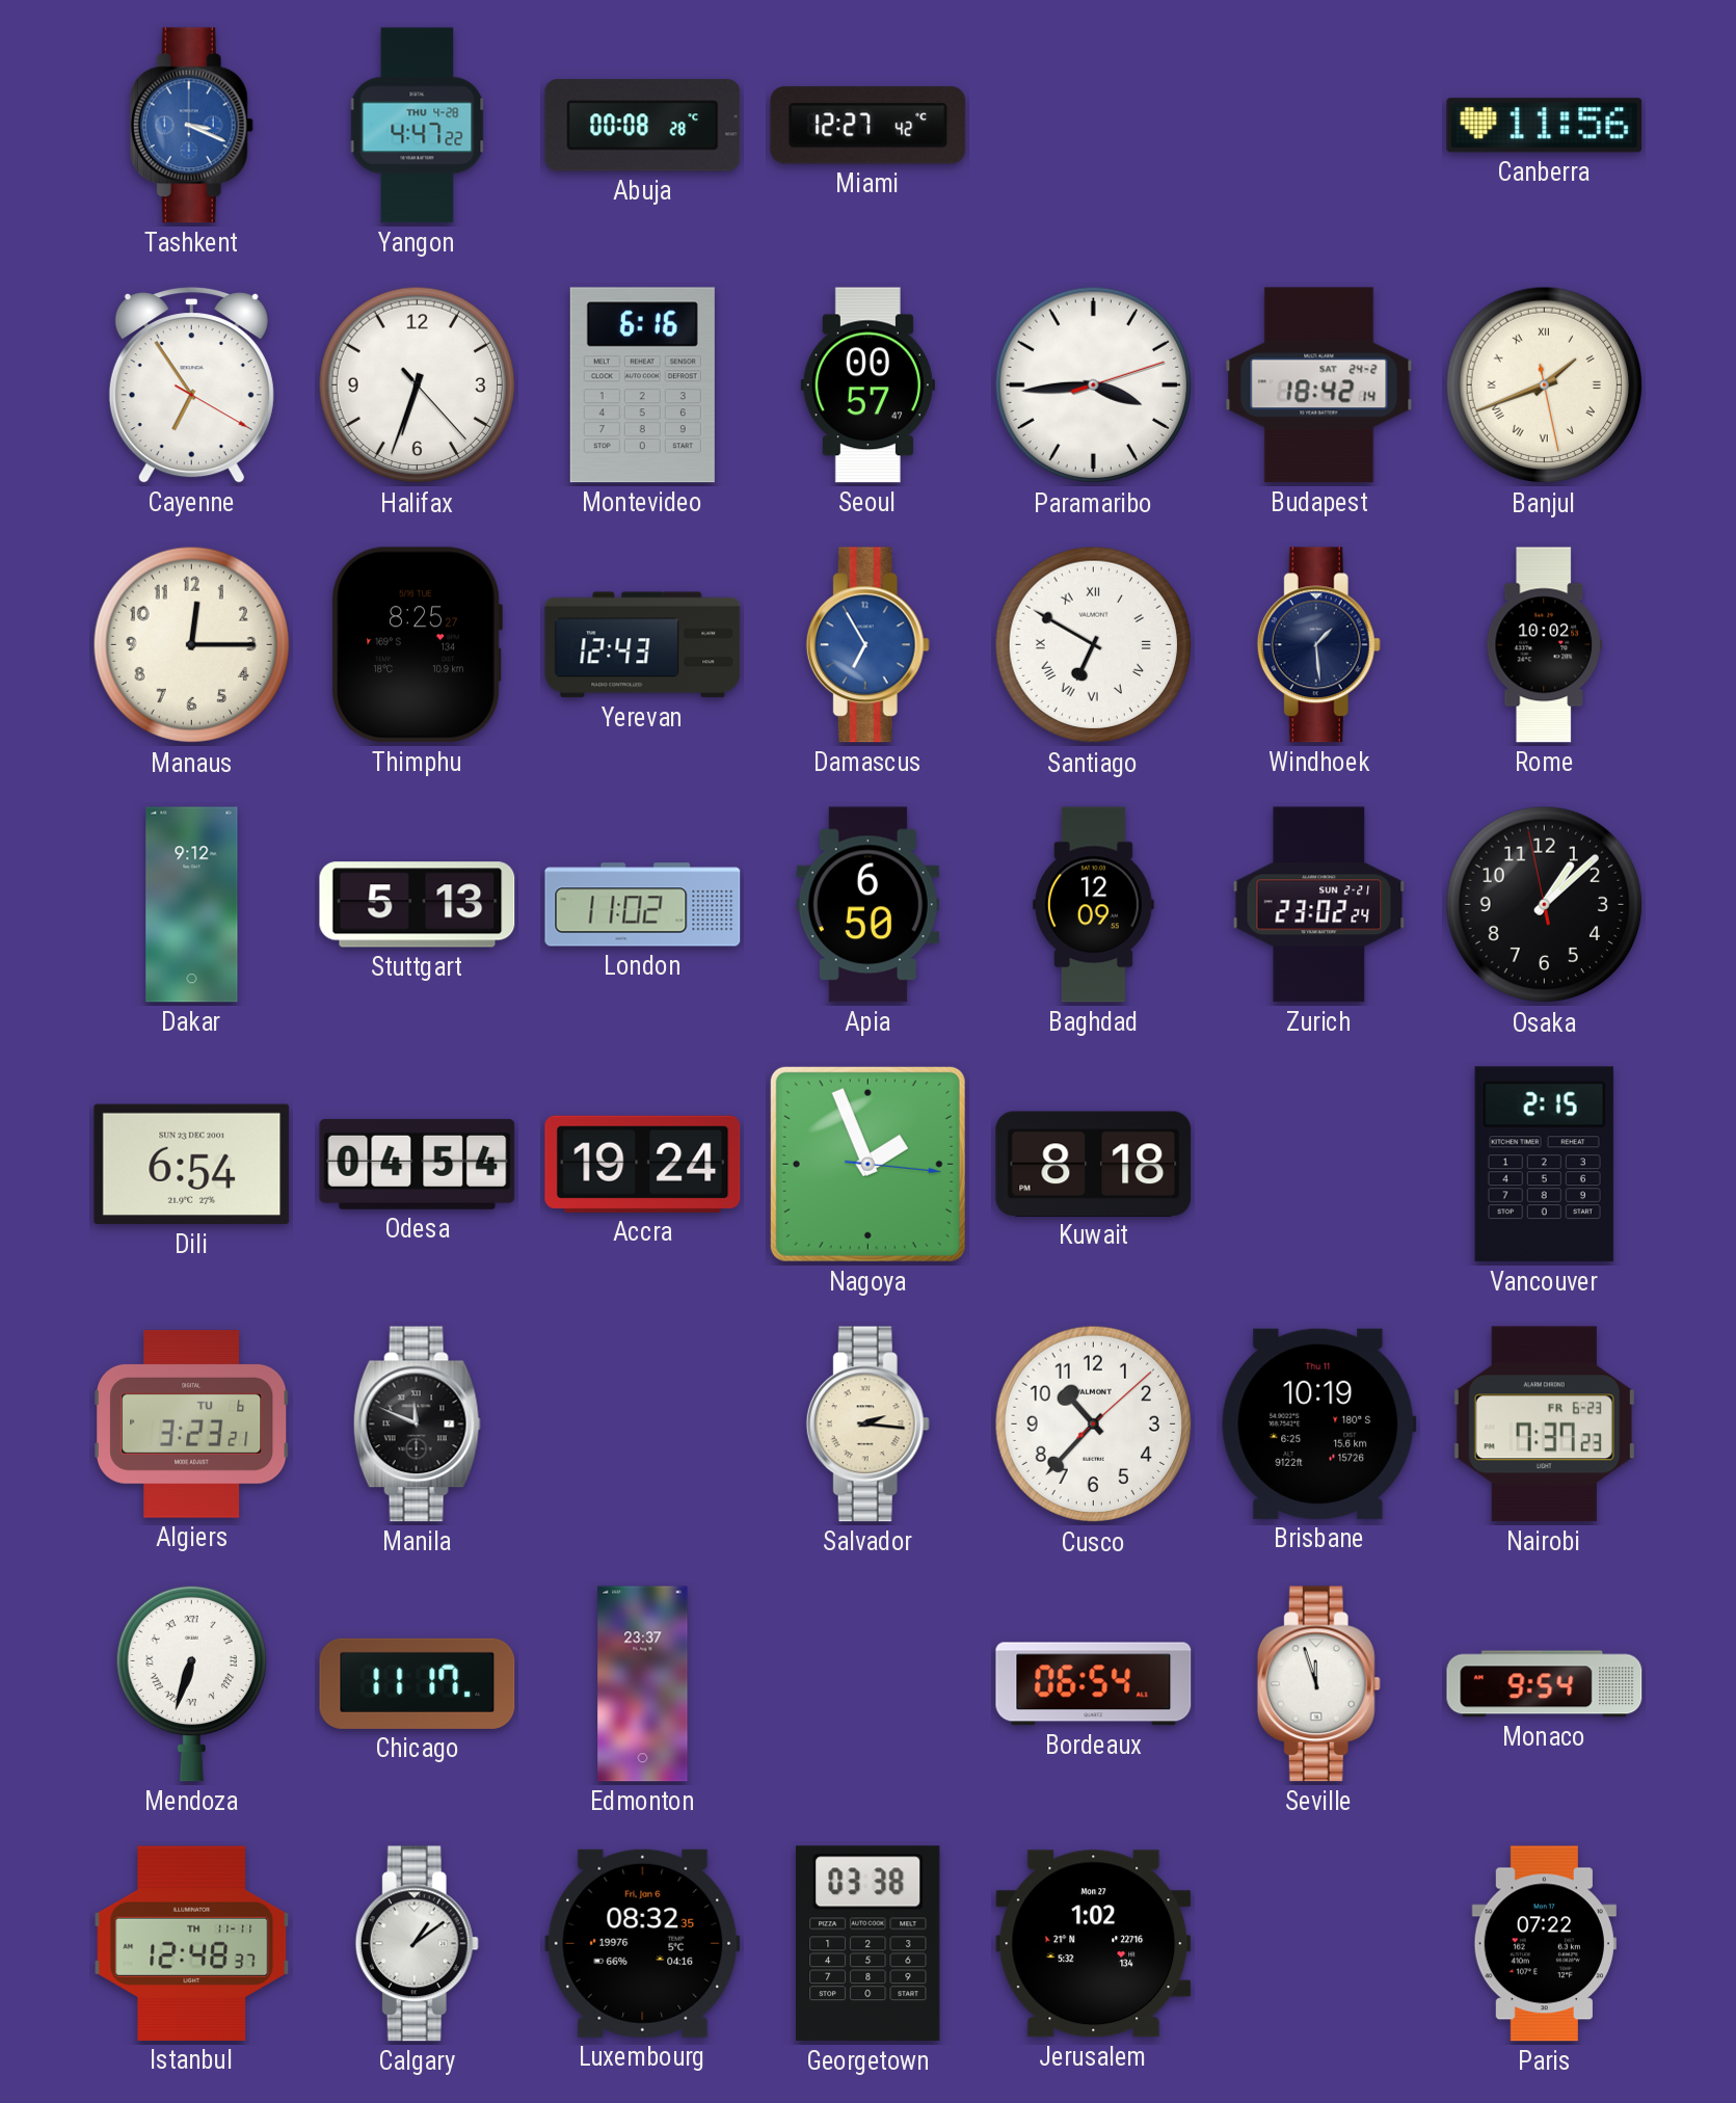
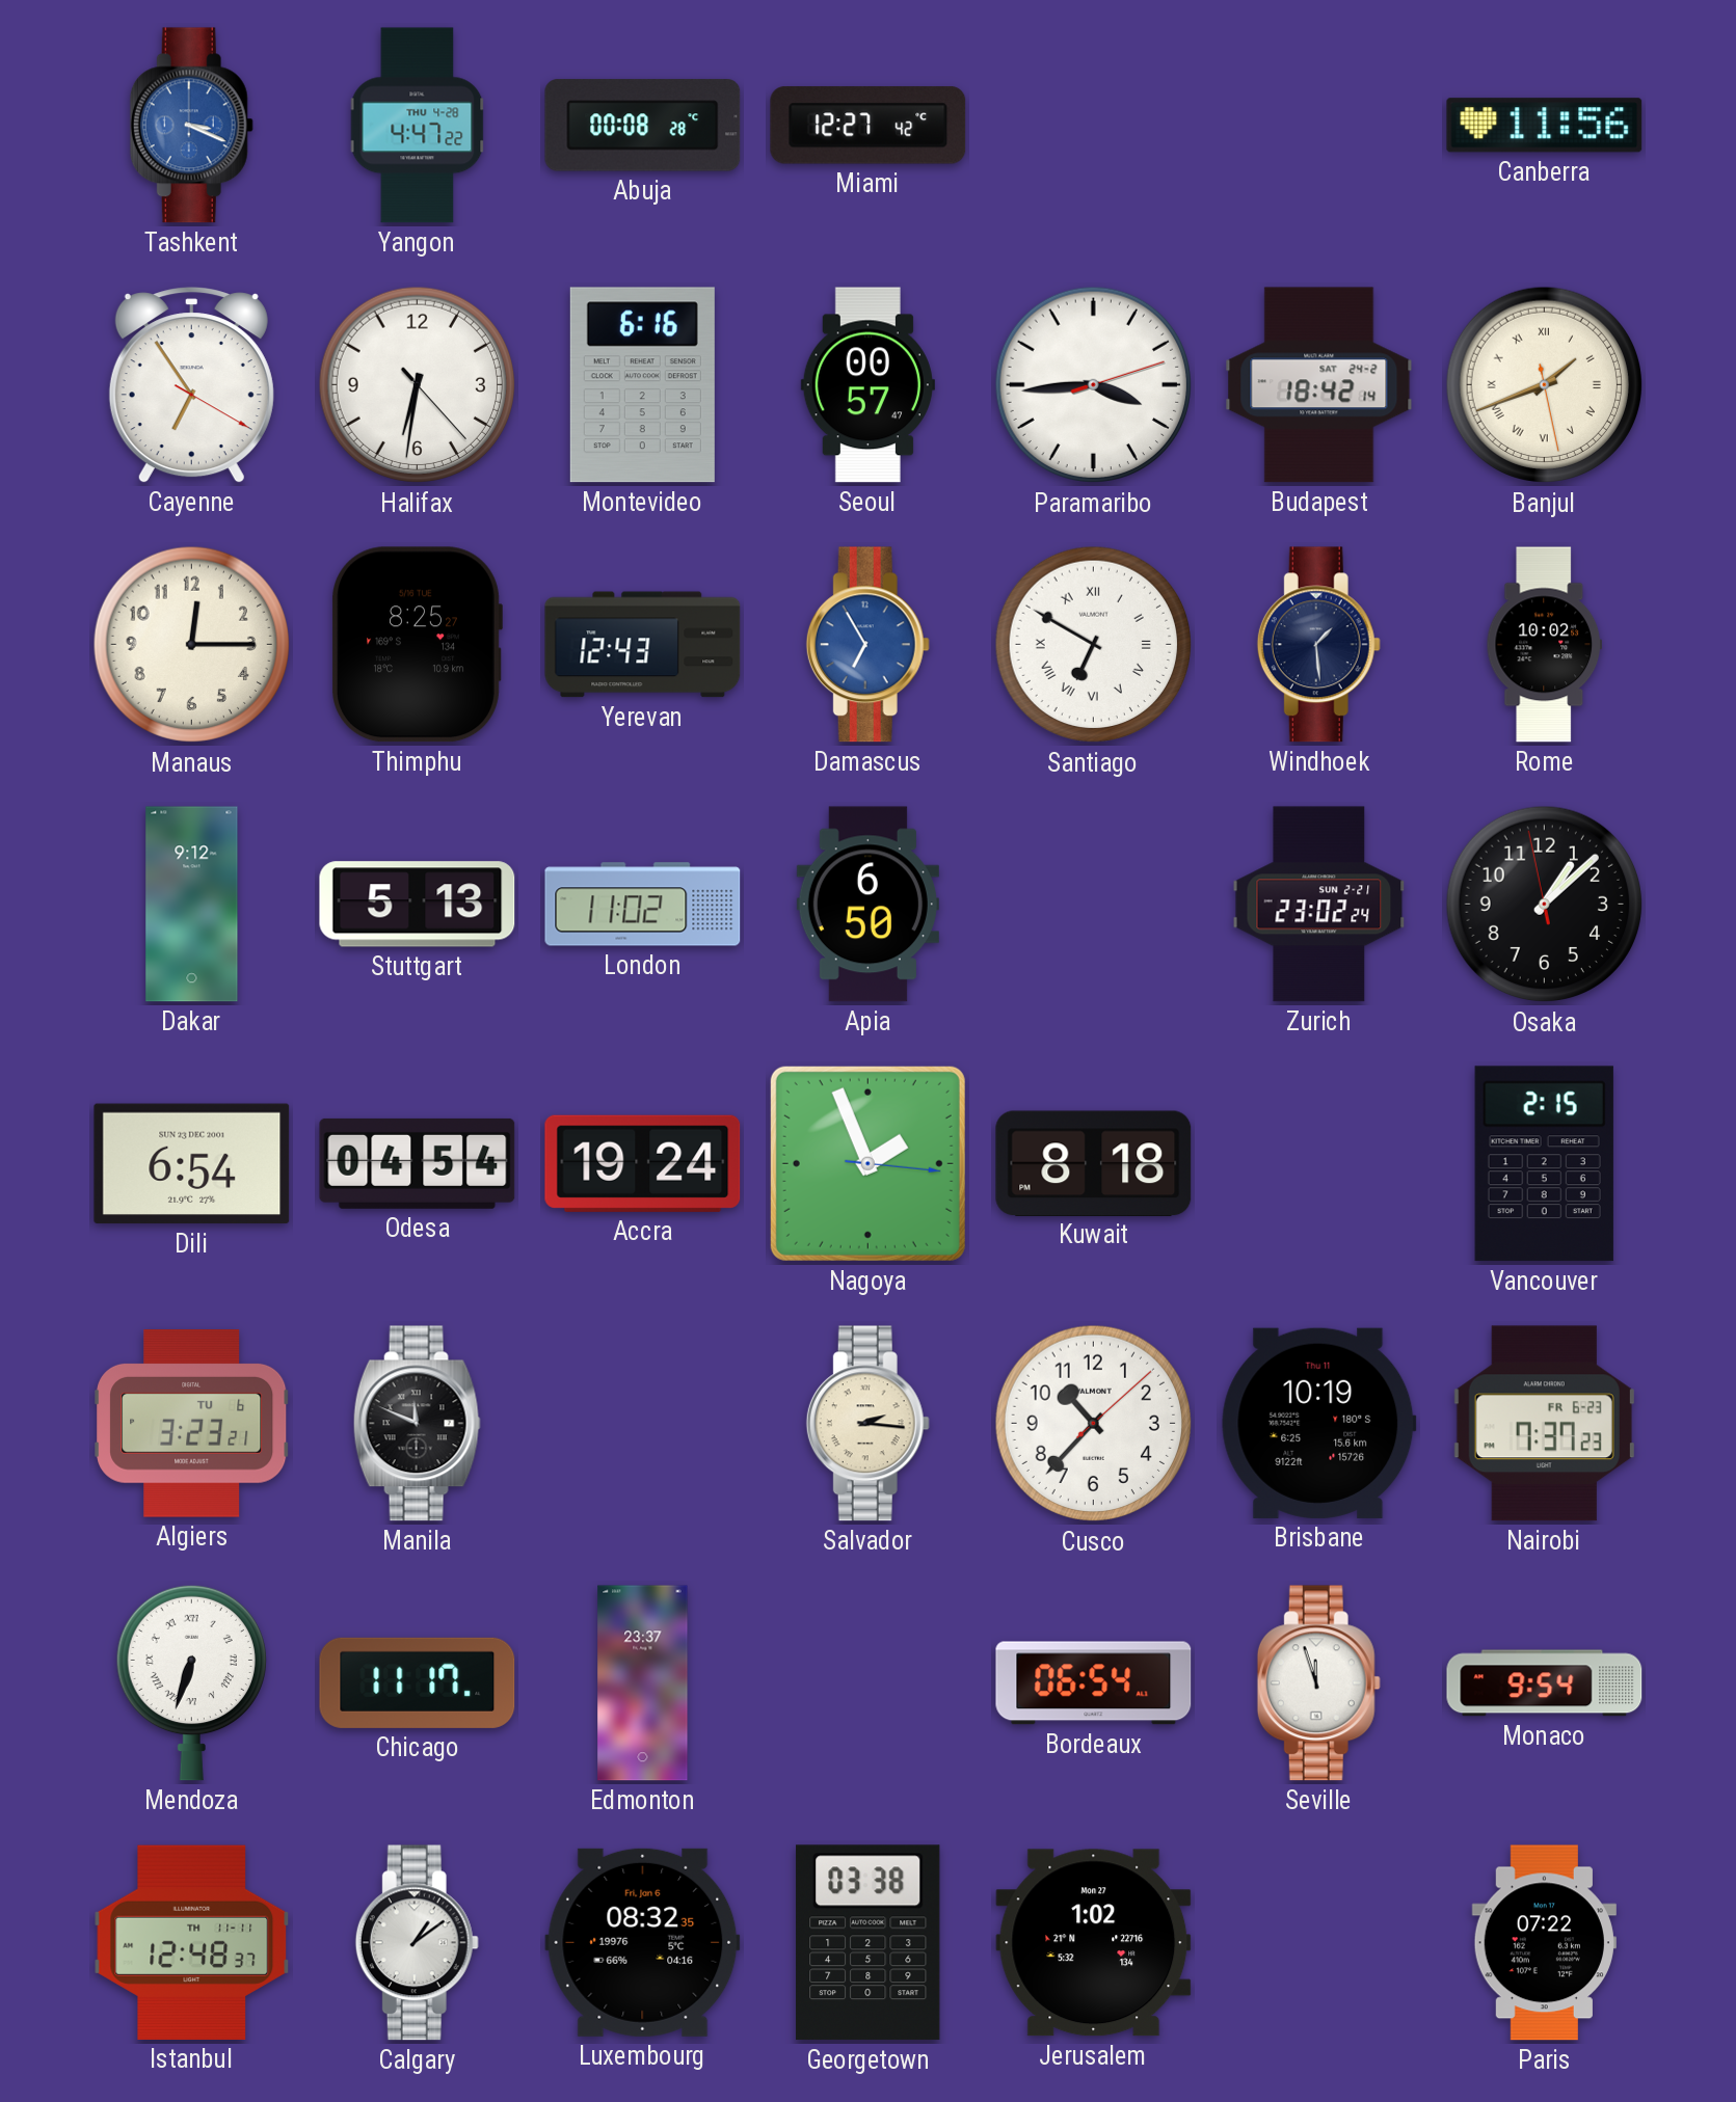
Halifax: 6:33 -> 6:31 (418, 385)
Baghdad: 12:09 -> none (1093, 905)
